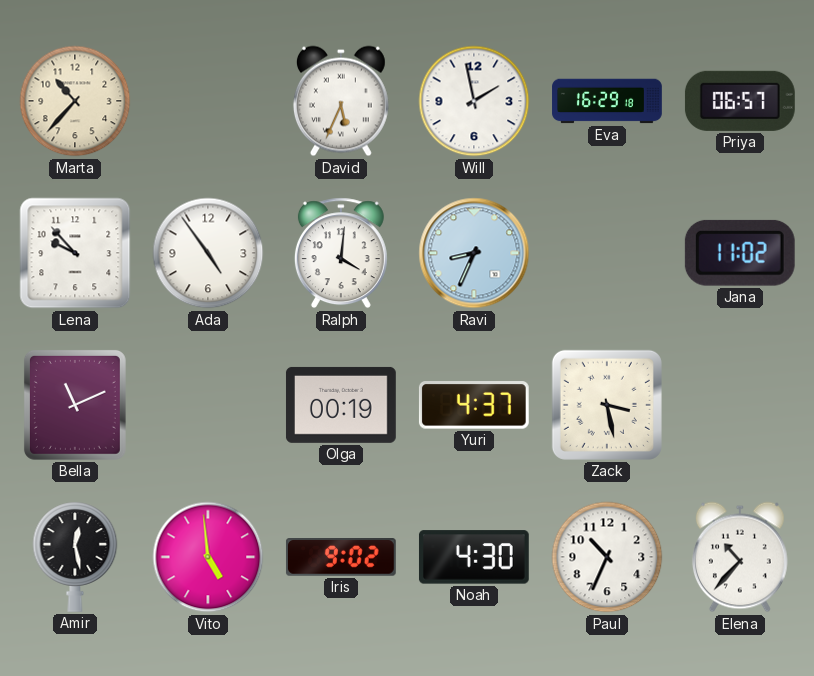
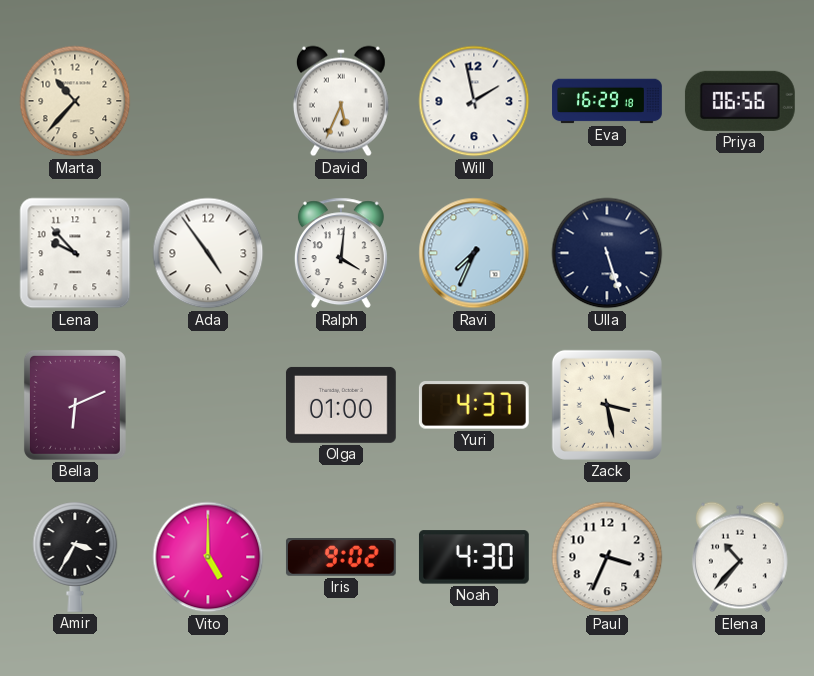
Priya: 06:57 -> 06:56 (740, 101)
Ravi: 8:34 -> 7:34 (474, 253)
Ulla: none -> 5:27 (607, 253)
Jana: 11:02 -> none (740, 253)
Bella: 11:11 -> 6:11 (75, 405)
Olga: 00:19 -> 01:00 (341, 405)
Amir: 12:28 -> 3:35 (75, 557)
Vito: 4:59 -> 5:00 (208, 557)
Paul: 10:34 -> 3:34 (607, 557)
